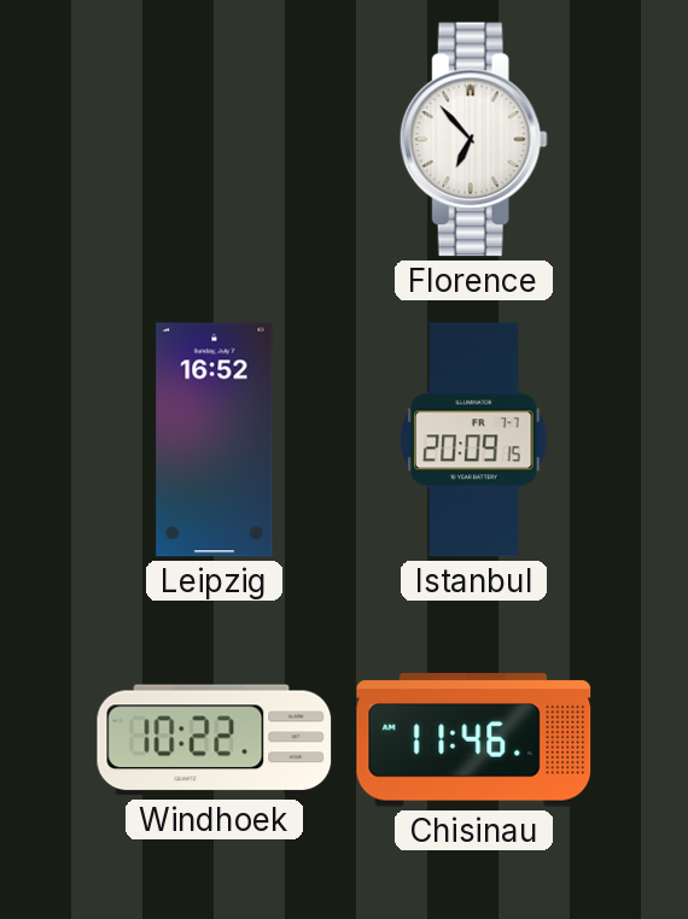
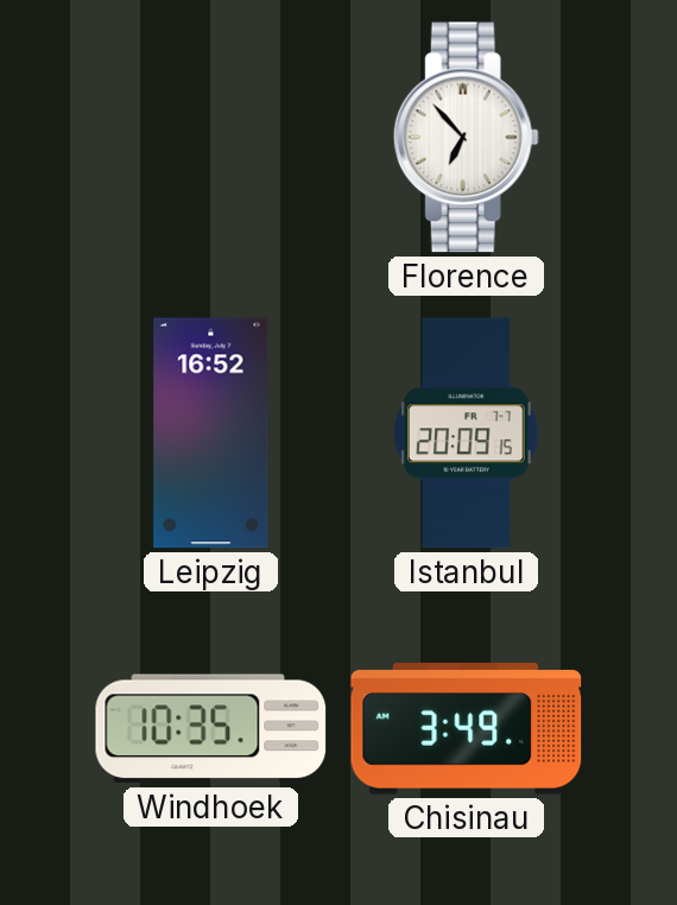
Windhoek: 10:22 -> 10:35 (211, 729)
Chisinau: 11:46 -> 3:49 (467, 729)
